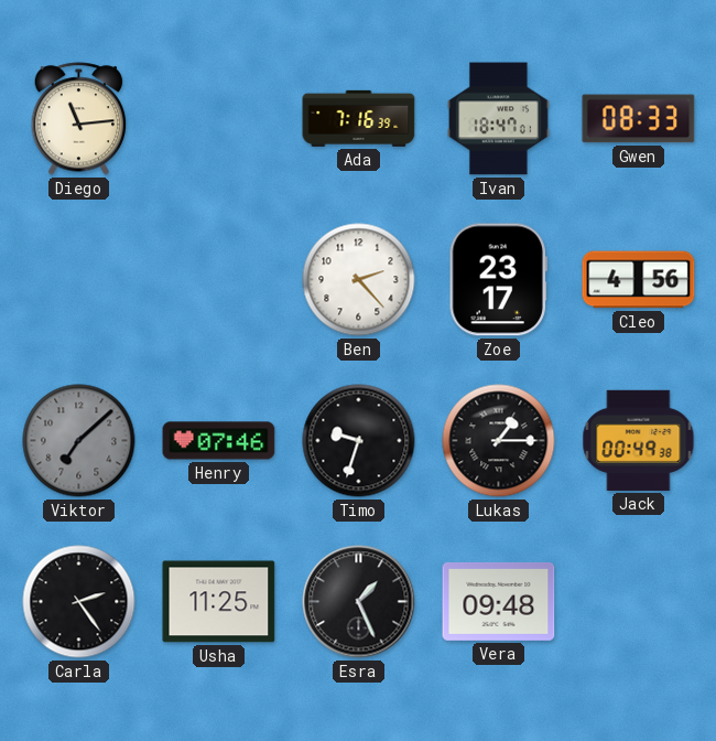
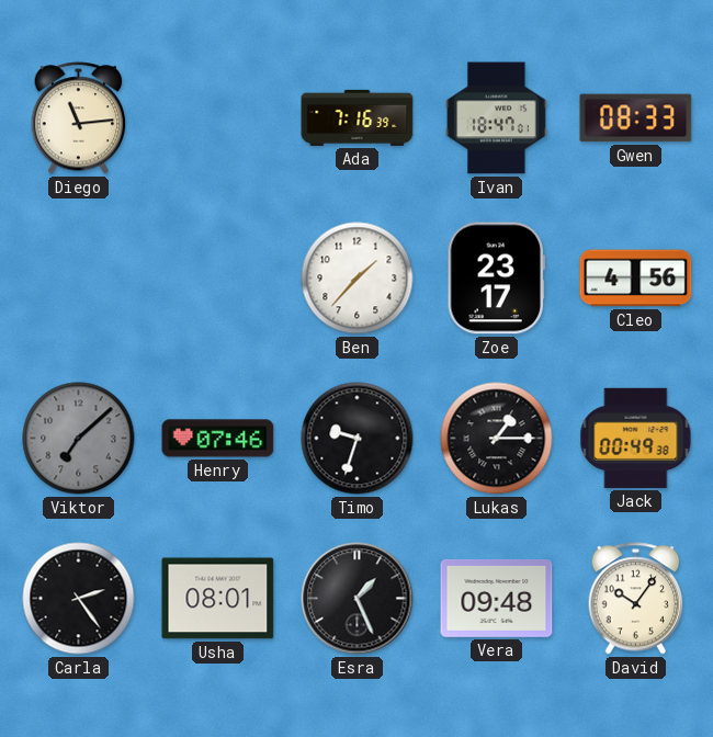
Ben: 2:23 -> 1:37 (358, 279)
Usha: 11:25 -> 08:01 (218, 599)
David: none -> 10:06 (636, 599)
